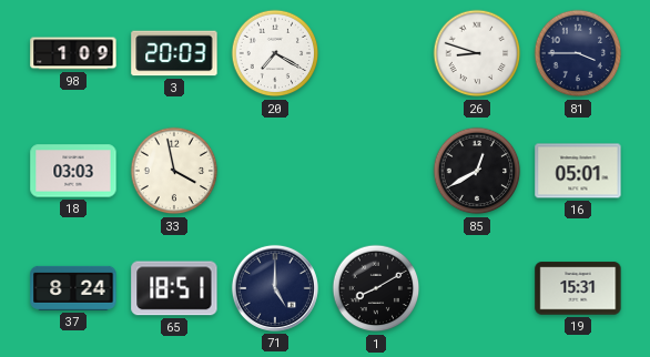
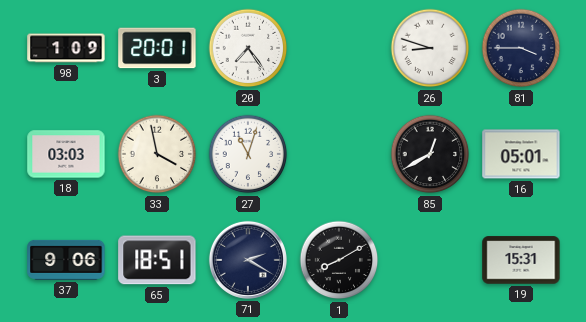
3: 20:03 -> 20:01 (157, 48)
20: 7:20 -> 7:24 (248, 48)
27: none -> 11:03 (248, 154)
37: 8:24 -> 9:06 (66, 260)
71: 5:00 -> 2:20 (248, 260)
